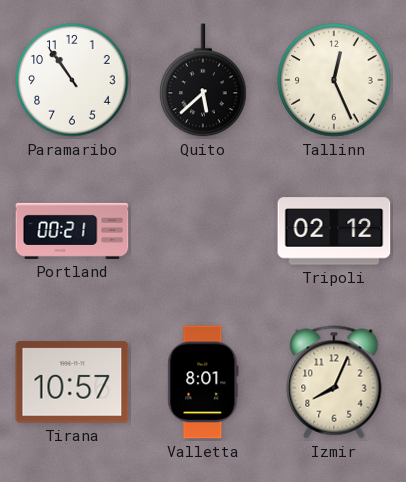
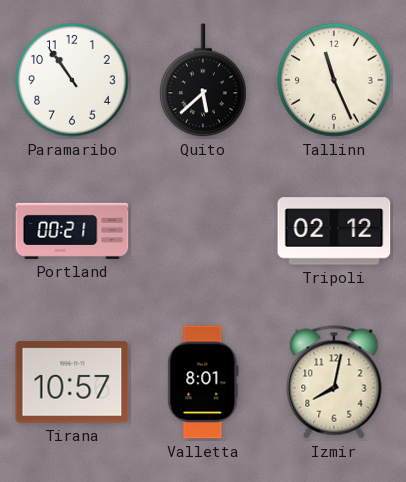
Tallinn: 12:26 -> 11:26 (334, 80)
Izmir: 8:04 -> 8:02 (334, 382)
